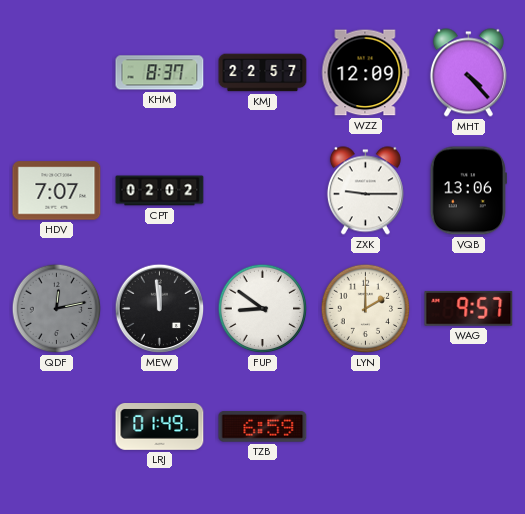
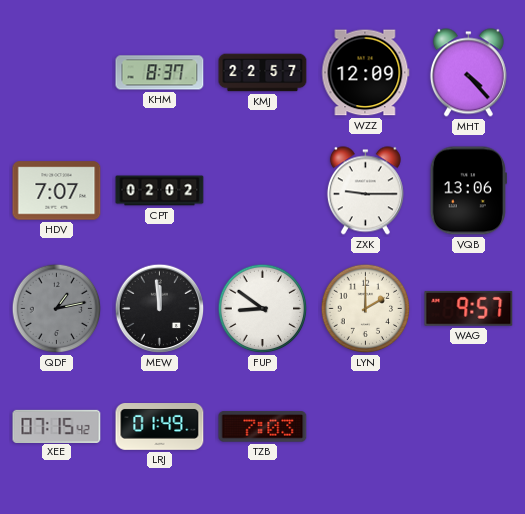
QDF: 12:13 -> 1:13 (57, 309)
XEE: none -> 07:15 (57, 426)
TZB: 6:59 -> 7:03 (263, 427)
